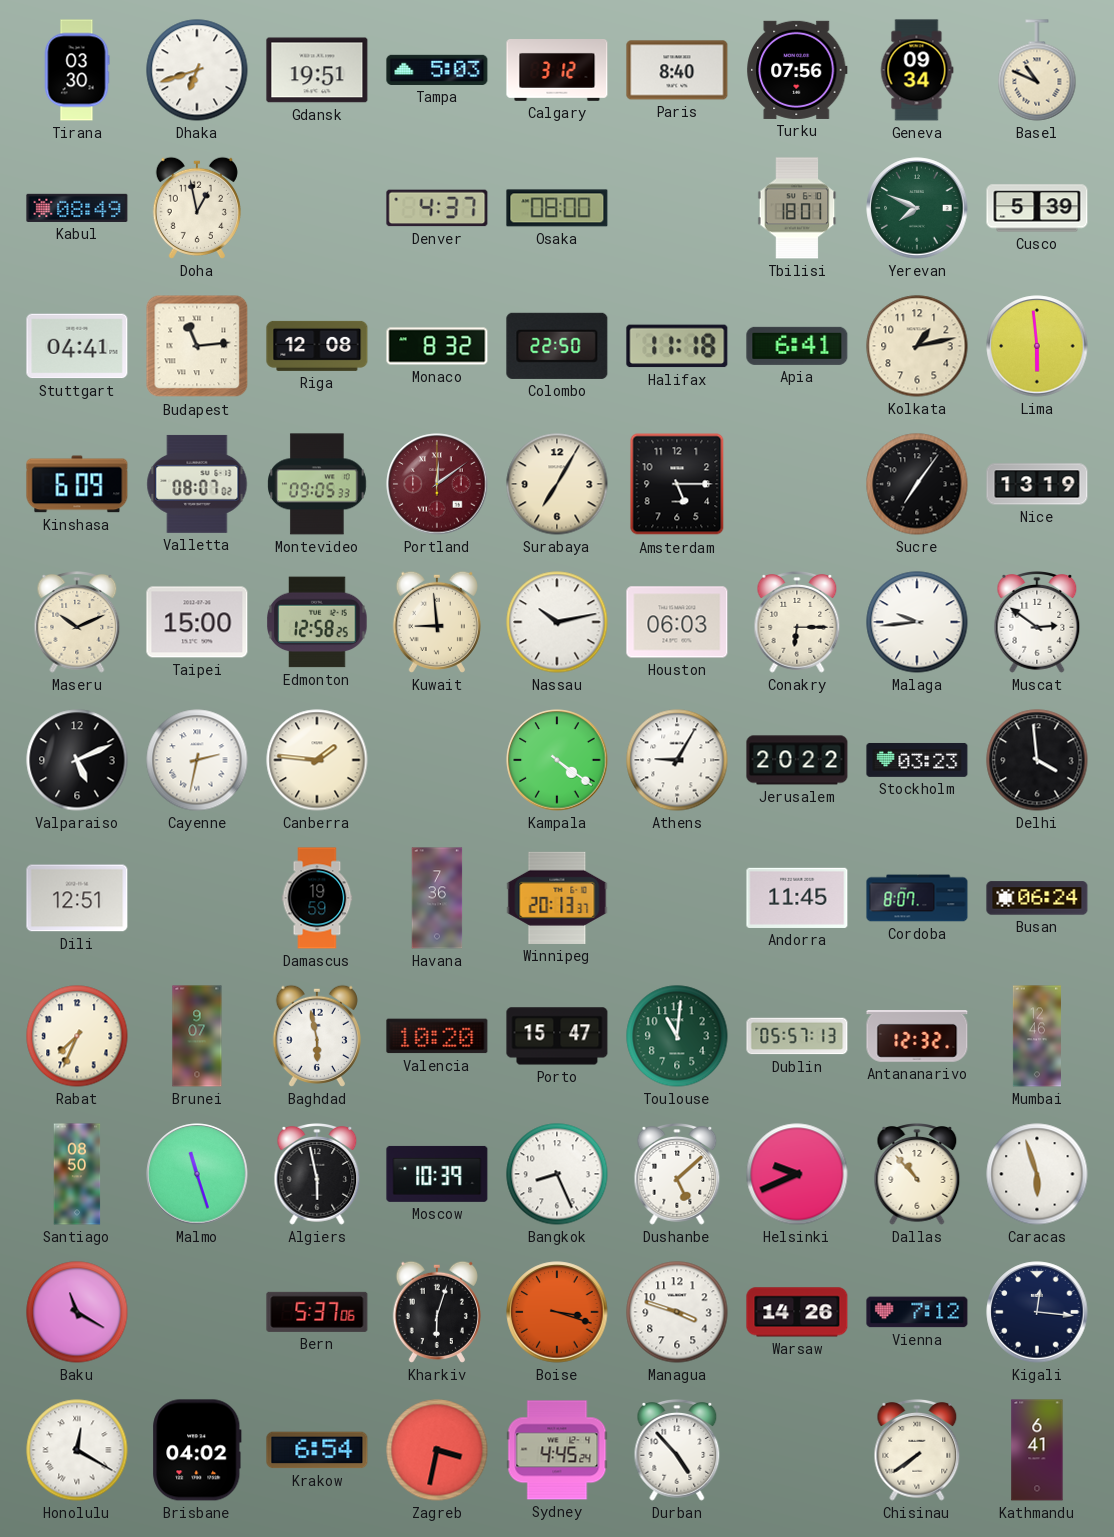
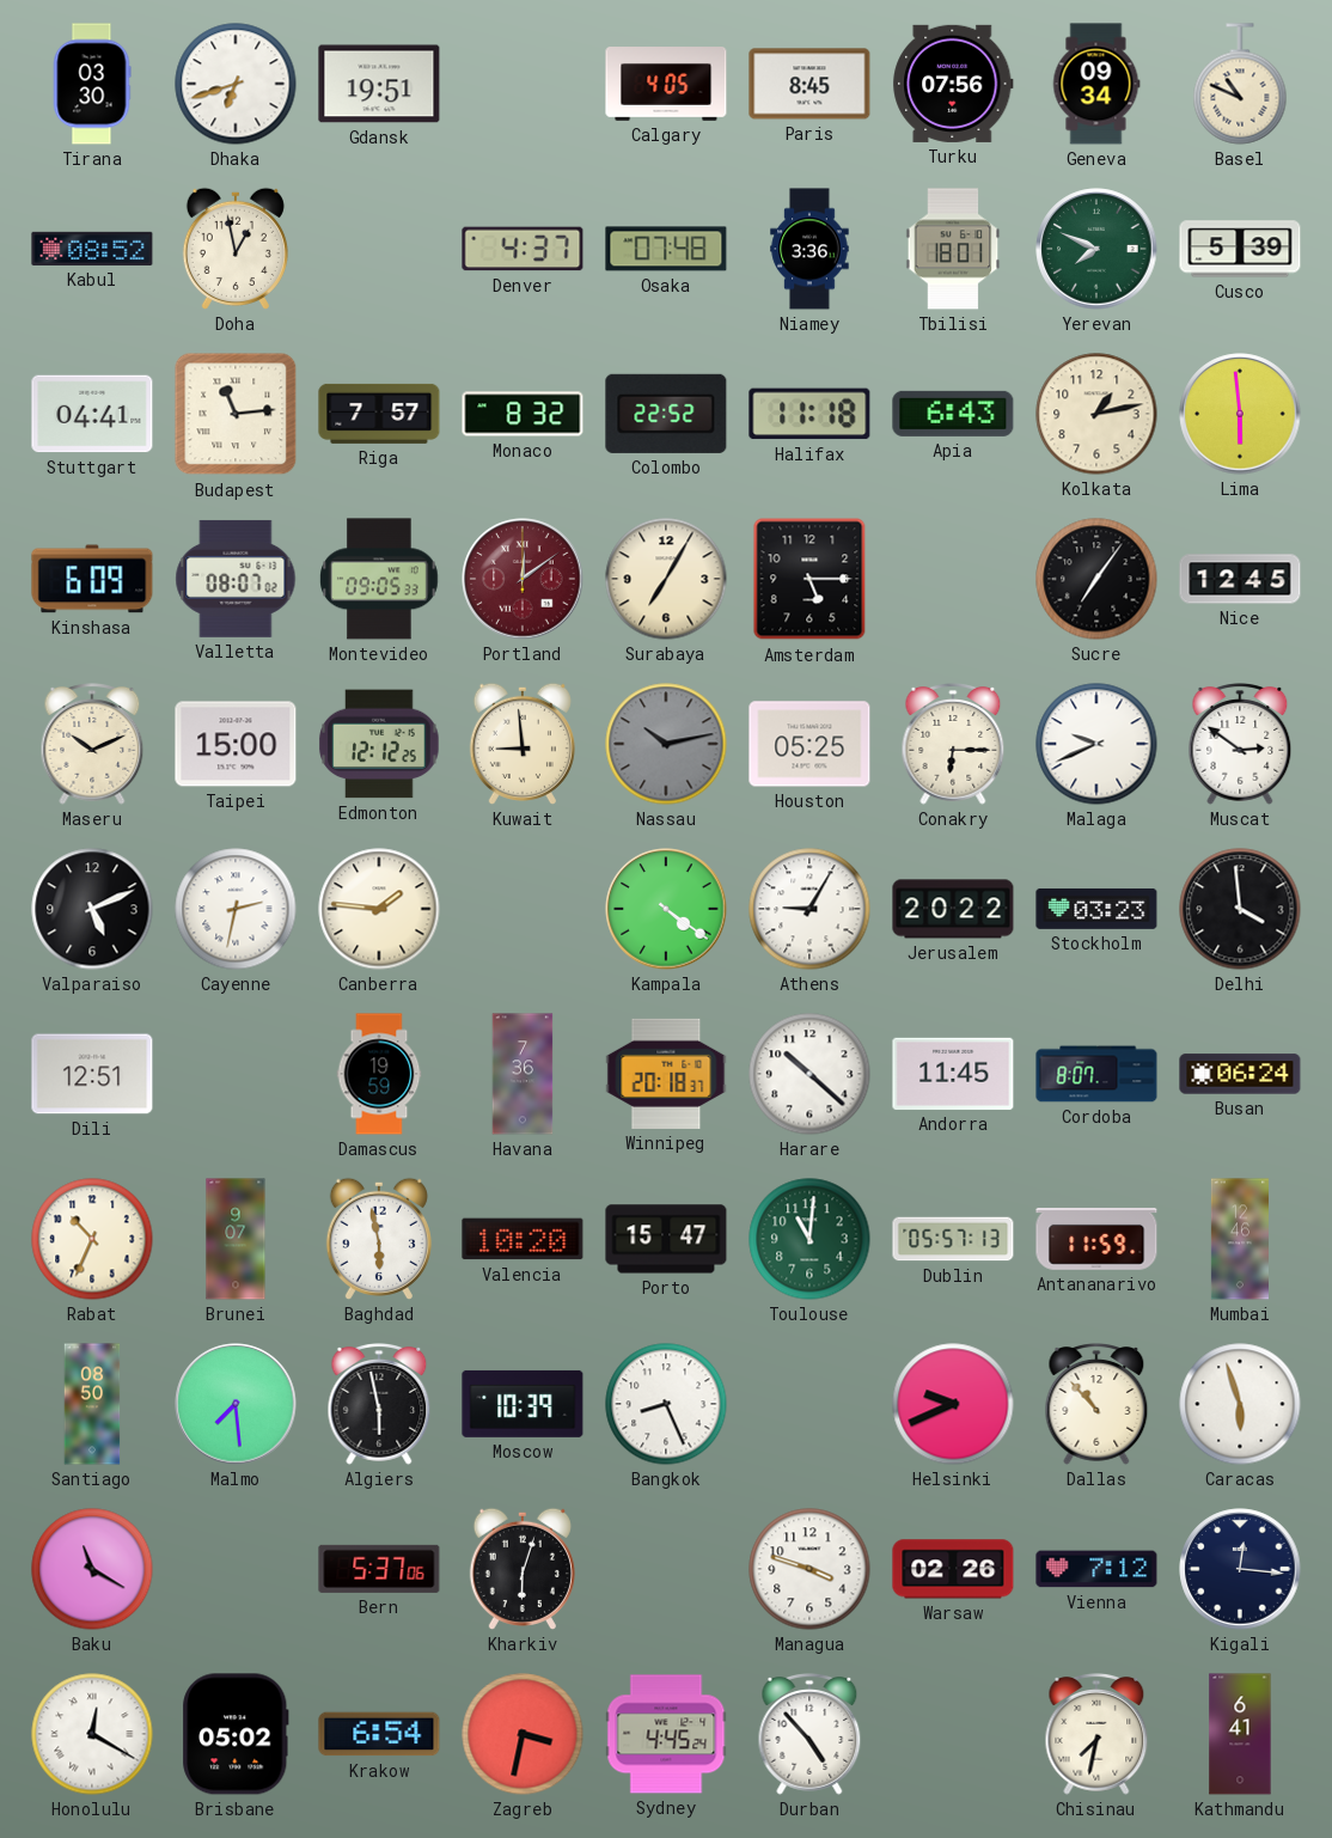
Tampa: 5:03 -> none (437, 70)
Calgary: 3:12 -> 4:05 (666, 84)
Paris: 8:40 -> 8:45 (809, 84)
Kabul: 08:49 -> 08:52 (92, 249)
Osaka: 08:00 -> 07:48 (666, 249)
Niamey: none -> 3:36 (809, 249)
Riga: 12:08 -> 7:57 (379, 414)
Colombo: 22:50 -> 22:52 (666, 414)
Apia: 6:41 -> 6:43 (953, 414)
Nice: 13:19 -> 12:45 (1240, 579)
Edmonton: 12:58 -> 12:12 (379, 744)
Nassau dial: white -> grey (666, 744)
Houston: 06:03 -> 05:25 (809, 744)
Malaga: 9:44 -> 9:41 (1096, 744)
Winnipeg: 20:13 -> 20:18 (666, 1074)
Harare: none -> 10:22 (809, 1074)
Rabat: 7:34 -> 10:34 (92, 1239)
Antananarivo: 12:32 -> 11:59 (1096, 1240)
Malmo: 11:27 -> 7:29 (236, 1404)
Dushanbe: 5:08 -> none (677, 1175)
Boise: 3:18 -> none (557, 1312)
Warsaw: 14:26 -> 02:26 (953, 1569)
Brisbane: 04:02 -> 05:02 (236, 1734)
Chisinau: 7:39 -> 7:32 (1096, 1735)
